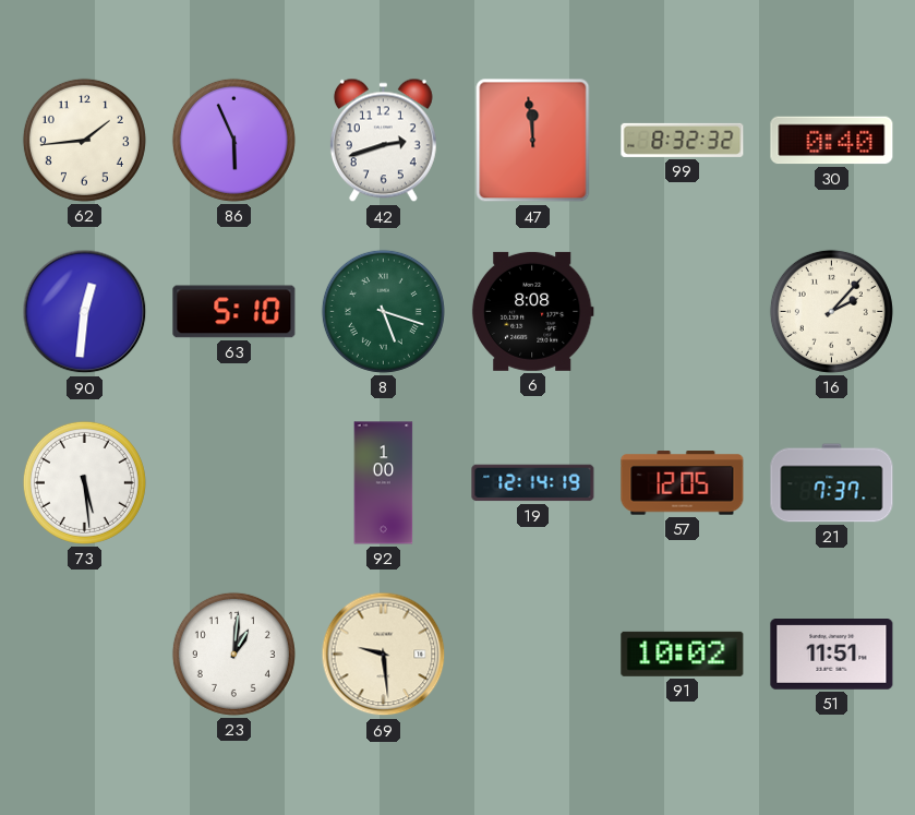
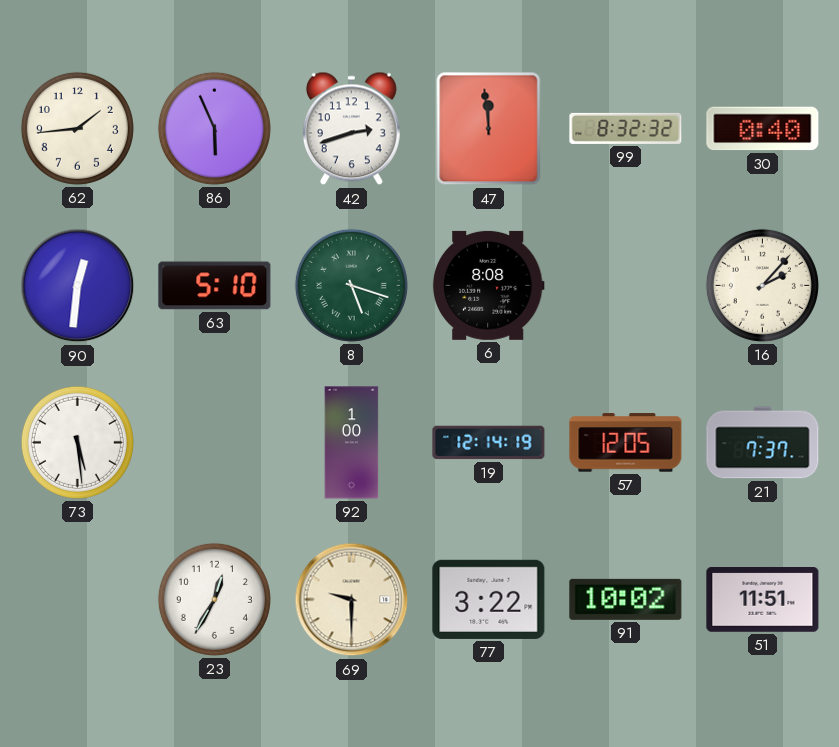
23: 1:01 -> 12:35 (214, 599)
69: 9:29 -> 9:30 (352, 600)
77: none -> 3:22 (489, 599)
